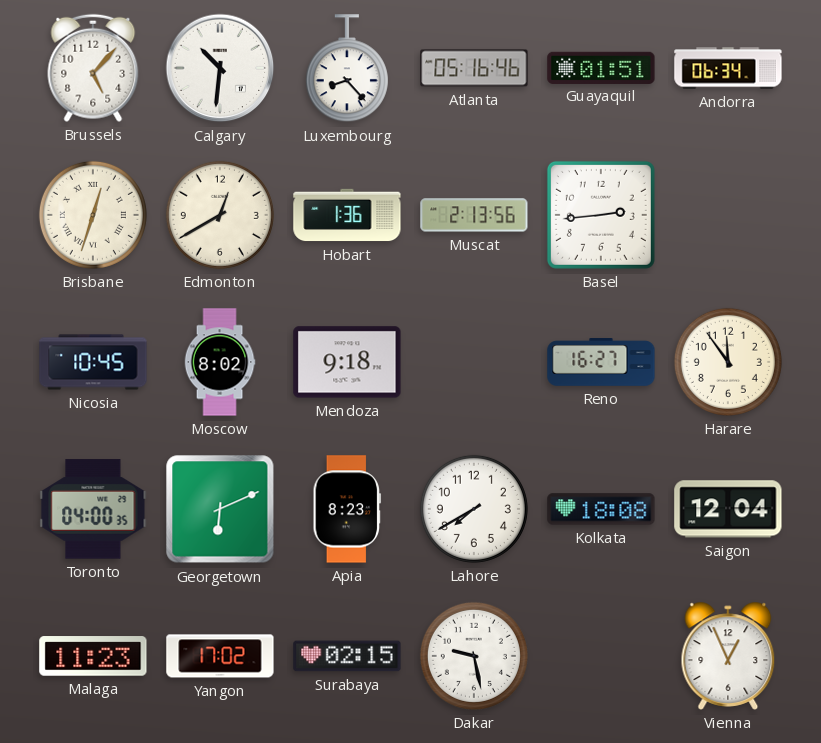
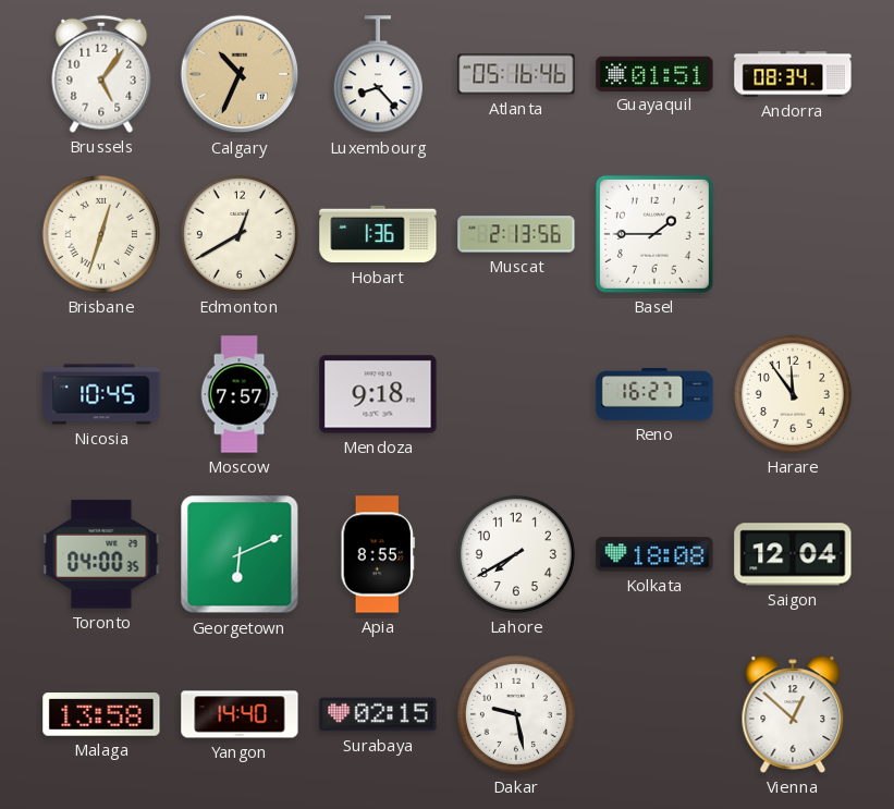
Brussels: 5:07 -> 5:06 (101, 74)
Calgary: 10:31 -> 10:34 (240, 74)
Calgary dial: white -> champagne (240, 74)
Andorra: 06:34 -> 08:34 (793, 74)
Basel: 2:44 -> 1:45 (654, 234)
Moscow: 8:02 -> 7:57 (240, 394)
Apia: 8:23 -> 8:55 (378, 554)
Malaga: 11:23 -> 13:58 (101, 714)
Yangon: 17:02 -> 14:40 (240, 714)
Vienna: 12:56 -> 12:52 (793, 714)
